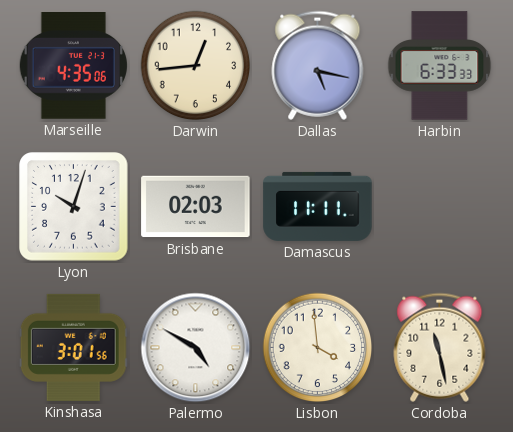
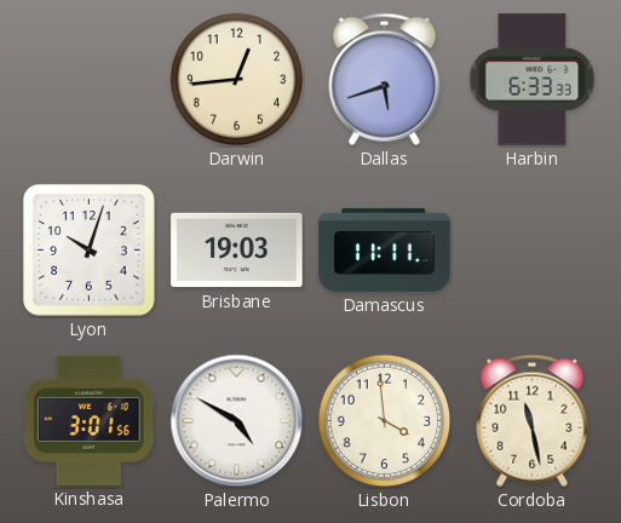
Marseille: 4:35 -> none (73, 66)
Dallas: 5:17 -> 5:42 (385, 79)
Brisbane: 02:03 -> 19:03 (237, 251)
